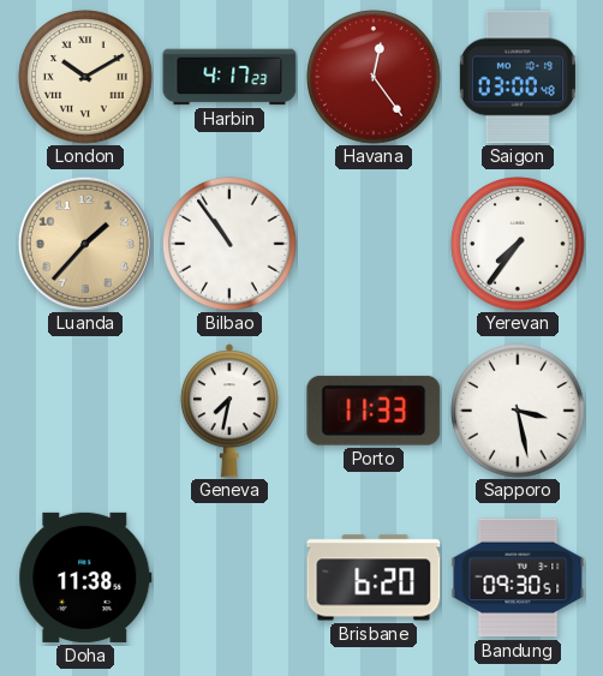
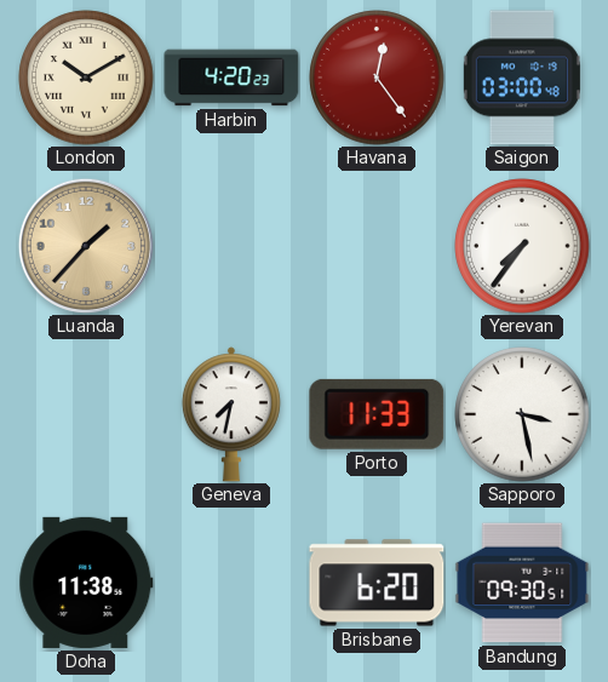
Harbin: 4:17 -> 4:20 (231, 78)
Bilbao: 10:54 -> none (229, 244)
